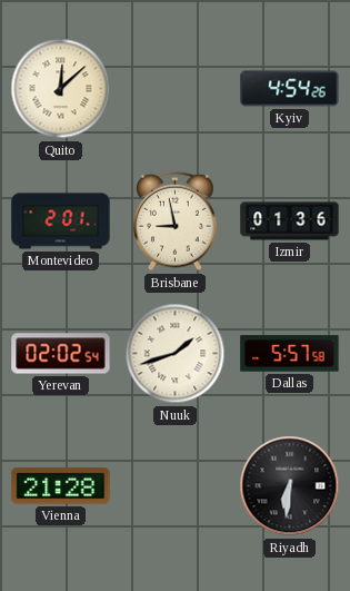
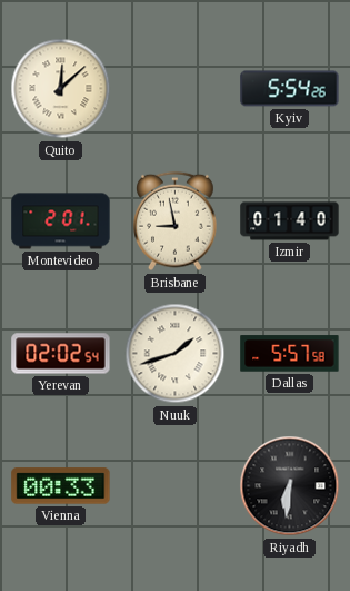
Kyiv: 4:54 -> 5:54 (290, 89)
Izmir: 01:36 -> 01:40 (290, 221)
Vienna: 21:28 -> 00:33 (61, 486)
